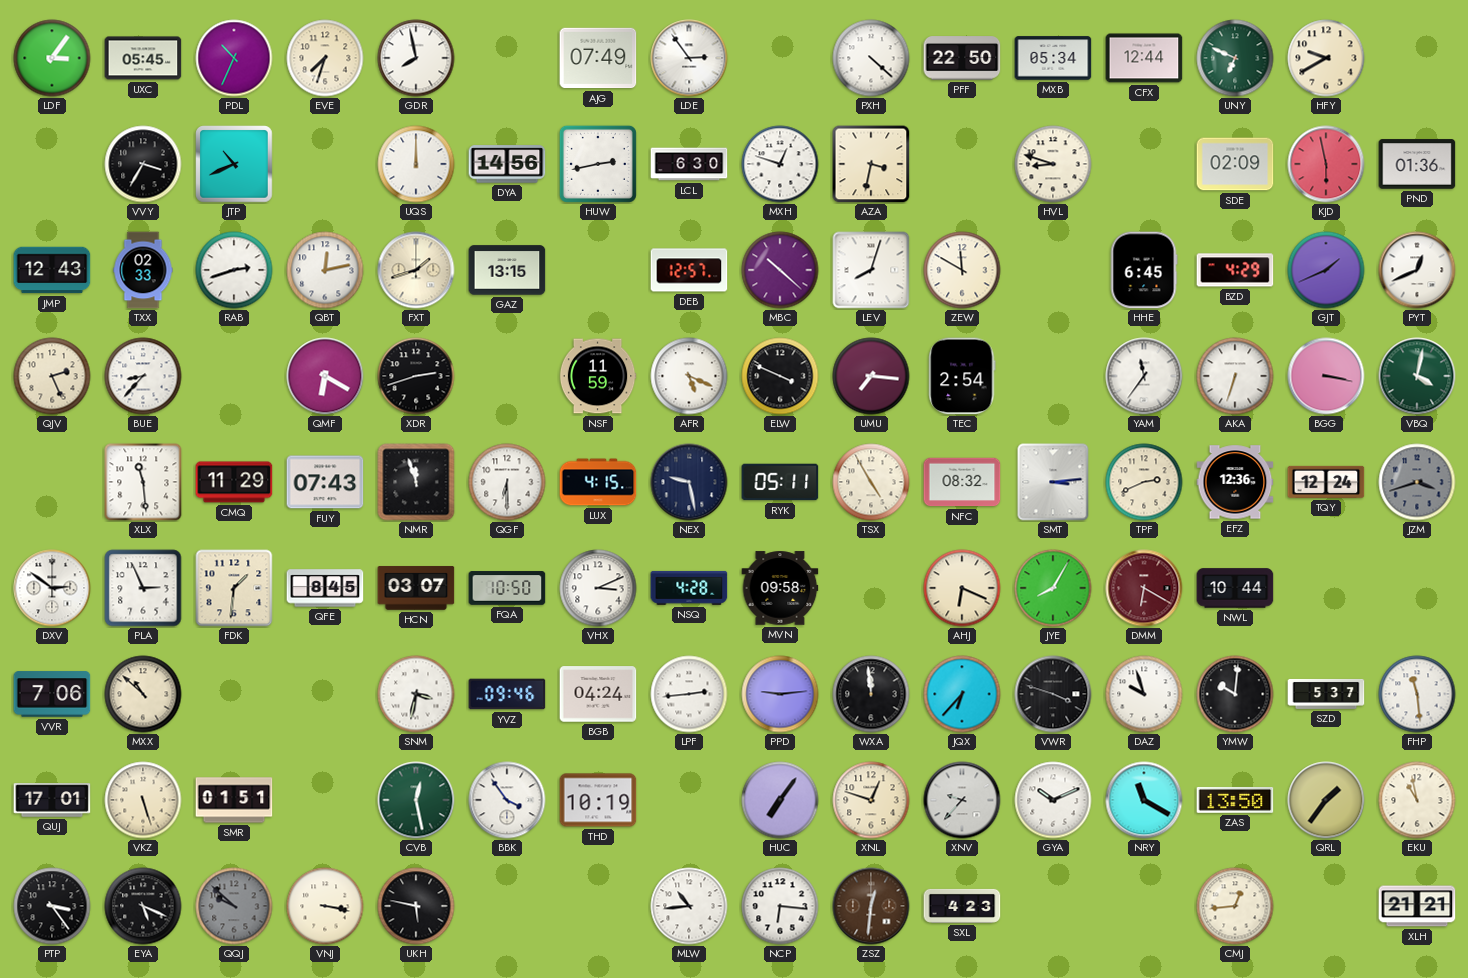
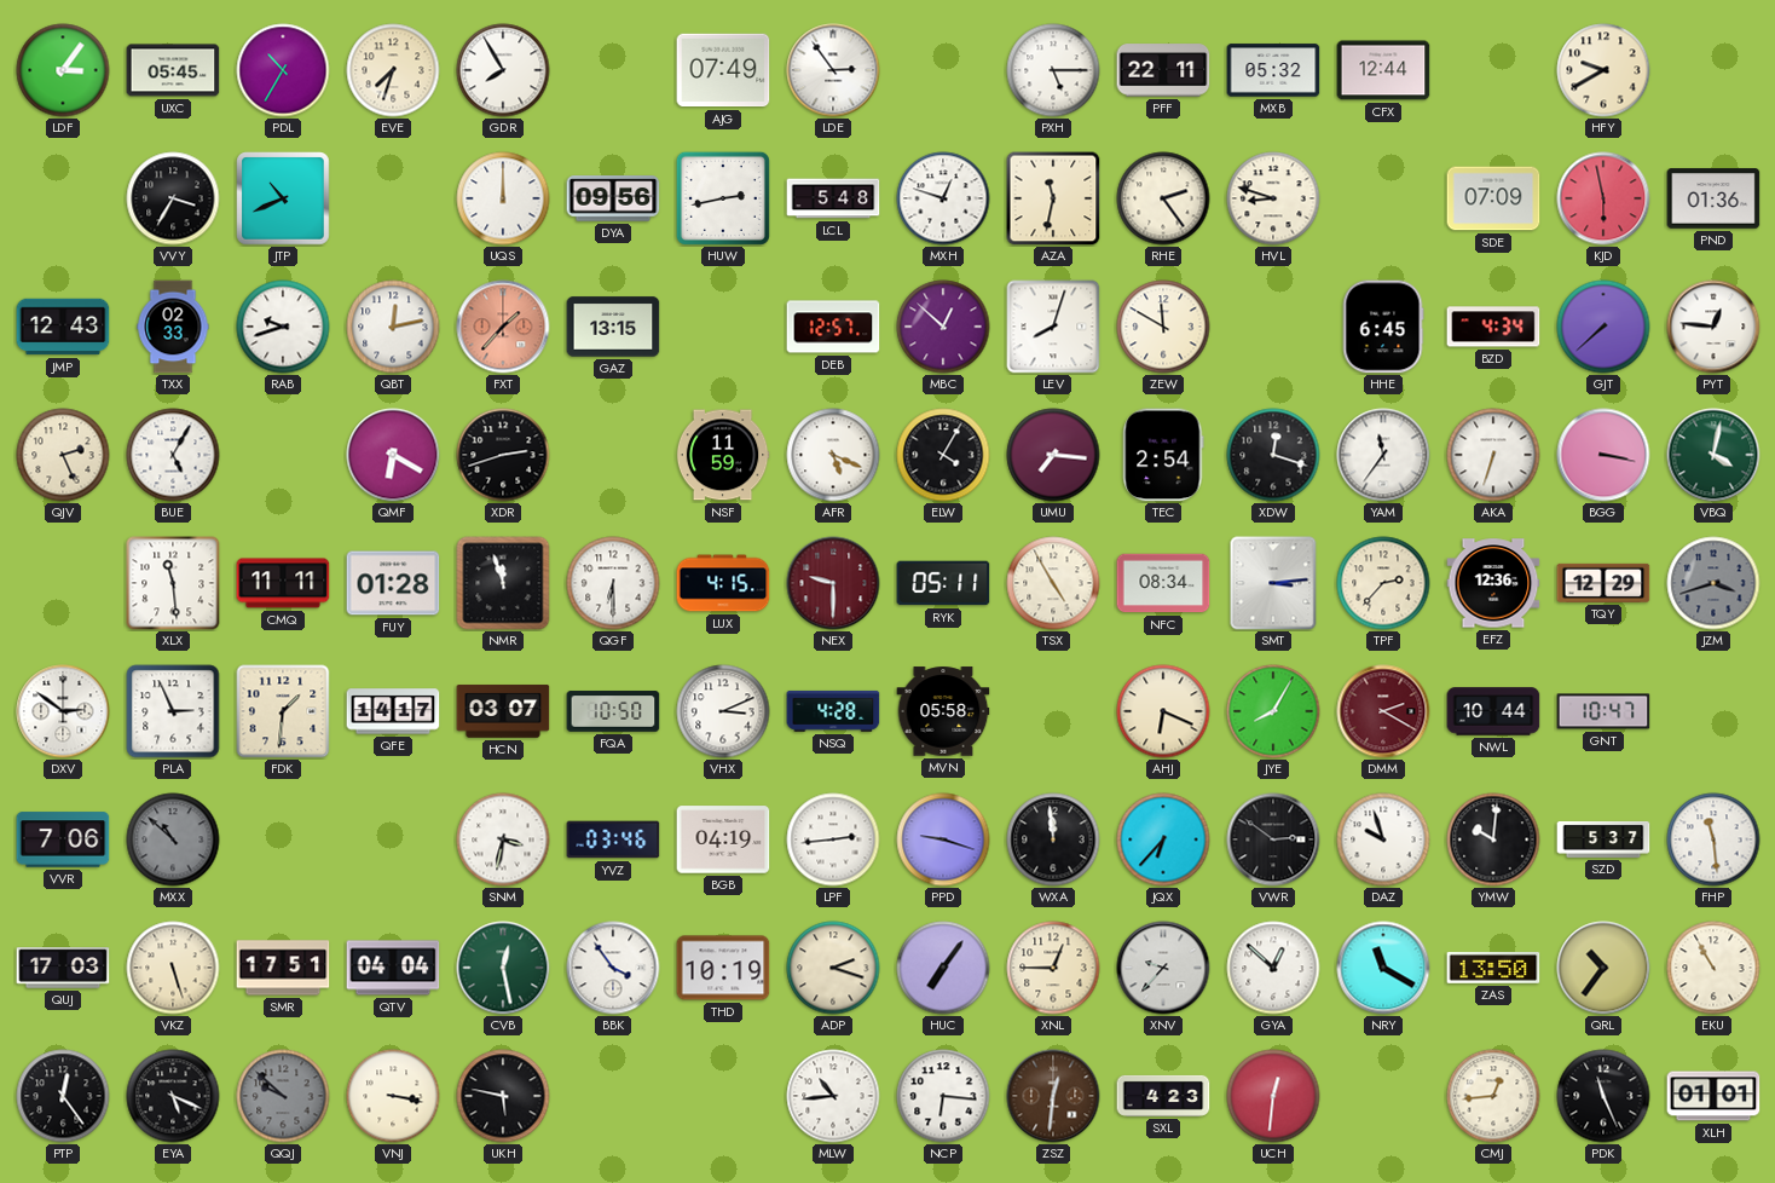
PDL: 10:34 -> 10:35 (283, 70)
GDR: 7:58 -> 7:55 (503, 70)
PXH: 4:22 -> 5:15 (1053, 70)
PFF: 22:50 -> 22:11 (1163, 70)
MXB: 05:34 -> 05:32 (1273, 70)
UNY: 6:49 -> none (1235, 58)
DYA: 14:56 -> 09:56 (613, 198)
LCL: 6:30 -> 5:48 (833, 198)
AZA: 3:32 -> 11:32 (1053, 198)
RHE: none -> 2:24 (1163, 198)
SDE: 02:09 -> 07:09 (1493, 198)
RAB: 2:42 -> 9:42 (283, 327)
FXT: 1:42 -> 1:37 (503, 327)
FXT dial: cream -> salmon (503, 327)
MBC: 10:22 -> 12:52 (943, 327)
BZD: 4:29 -> 4:34 (1493, 327)
GJT: 1:41 -> 7:38 (1603, 327)
PYT: 12:41 -> 12:46 (1713, 327)
BUE: 8:37 -> 5:05 (173, 455)
ELW: 3:49 -> 4:05 (943, 455)
XDW: none -> 12:18 (1273, 455)
CMQ: 11:29 -> 11:11 (283, 583)
FUY: 07:43 -> 01:28 (393, 583)
NEX: 9:28 -> 9:30 (833, 583)
NEX dial: navy -> burgundy (833, 583)
NFC: 08:32 -> 08:34 (1163, 583)
TPF: 2:41 -> 2:37 (1383, 583)
TQY: 12:24 -> 12:29 (1603, 583)
QFE: 8:45 -> 14:17 (393, 711)
MVN: 09:58 -> 05:58 (943, 711)
DMM: 6:20 -> 2:20 (1383, 711)
GNT: none -> 10:47 (1603, 711)
MXX dial: cream -> grey (173, 839)
YVZ: 09:46 -> 03:46 (613, 839)
BGB: 04:24 -> 04:19 (723, 839)
PPD: 9:14 -> 9:18 (943, 839)
VWR: 3:48 -> 2:51 (1273, 839)
QUJ: 17:01 -> 17:03 (63, 968)
SMR: 01:51 -> 17:51 (283, 968)
QTV: none -> 04:04 (393, 968)
ADP: none -> 2:18 (833, 968)
XNL: 12:48 -> 12:45 (1053, 968)
GYA: 10:11 -> 12:52 (1273, 968)
QRL: 1:36 -> 10:36 (1603, 968)
EKU: 10:58 -> 10:55 (1713, 968)
PTP: 3:24 -> 12:24 (63, 1096)
UCH: none -> 12:31 (1273, 1096)
PDK: none -> 11:26 (1603, 1096)
XLH: 21:21 -> 01:01 (1713, 1096)
